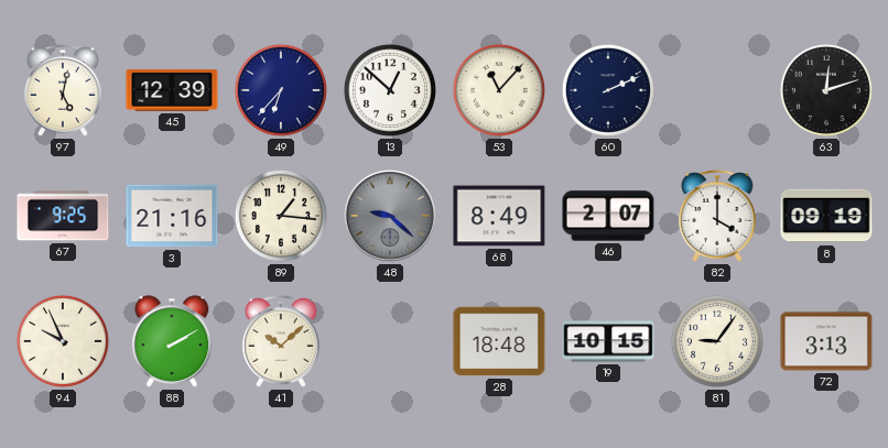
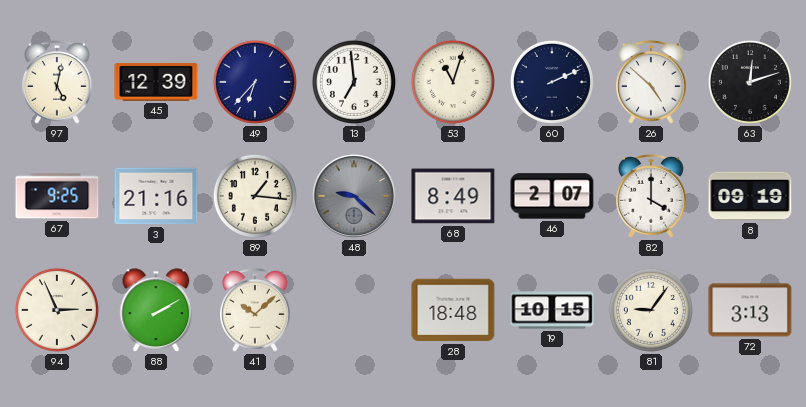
13: 12:52 -> 6:59 (354, 82)
53: 11:07 -> 11:03 (453, 82)
26: none -> 4:52 (651, 83)
94: 9:56 -> 2:56 (57, 310)
